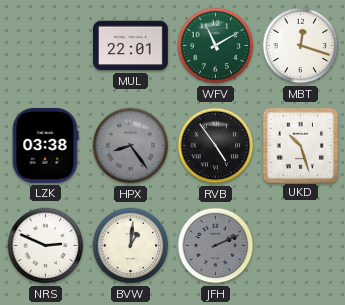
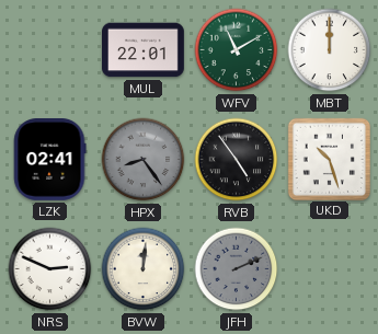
MBT: 12:18 -> 12:00 (330, 50)
LZK: 03:38 -> 02:41 (49, 160)
BVW: 1:01 -> 12:01 (144, 269)
